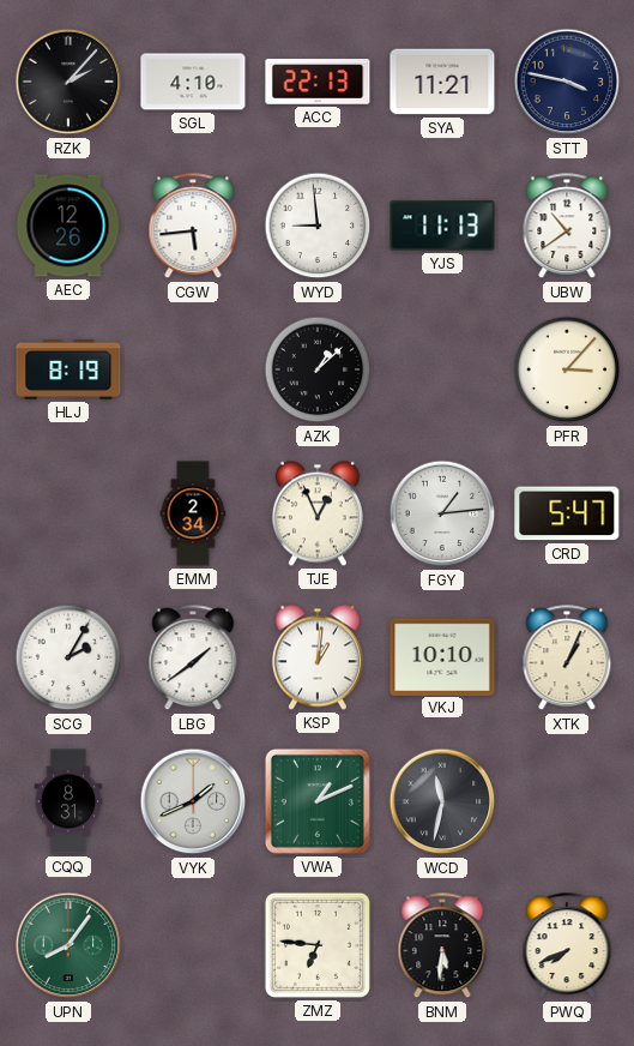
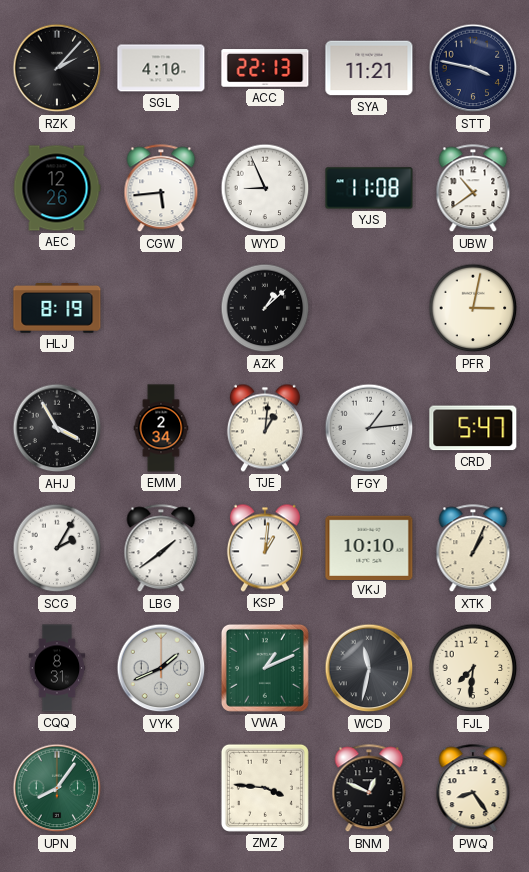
WYD: 8:59 -> 8:56 (265, 188)
YJS: 11:13 -> 11:08 (369, 188)
PFR: 3:07 -> 3:02 (473, 308)
AHJ: none -> 3:55 (57, 428)
TJE: 12:56 -> 1:01 (265, 428)
FJL: none -> 7:31 (473, 668)
ZMZ: 6:46 -> 3:46 (265, 788)
BNM: 5:31 -> 12:49 (369, 789)
PWQ: 7:41 -> 8:24 (473, 789)
